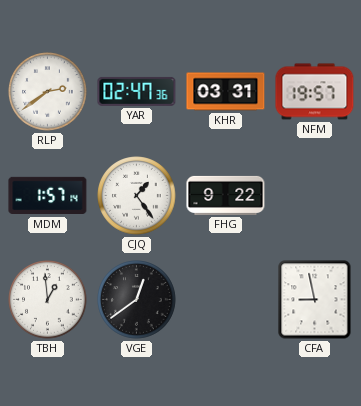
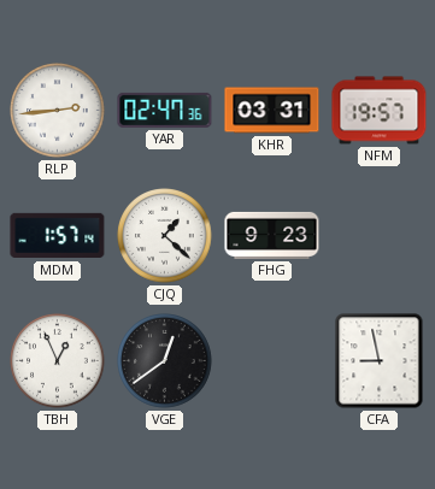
RLP: 2:39 -> 2:44 (58, 111)
CJQ: 1:24 -> 1:22 (165, 236)
FHG: 9:22 -> 9:23 (272, 235)
TBH: 12:59 -> 12:56 (58, 361)
